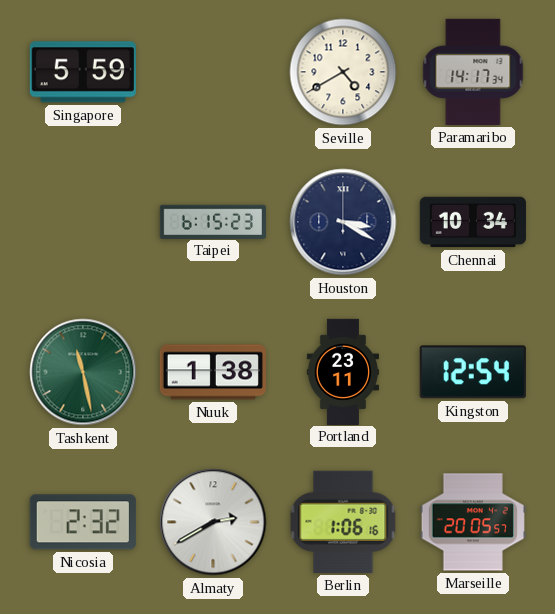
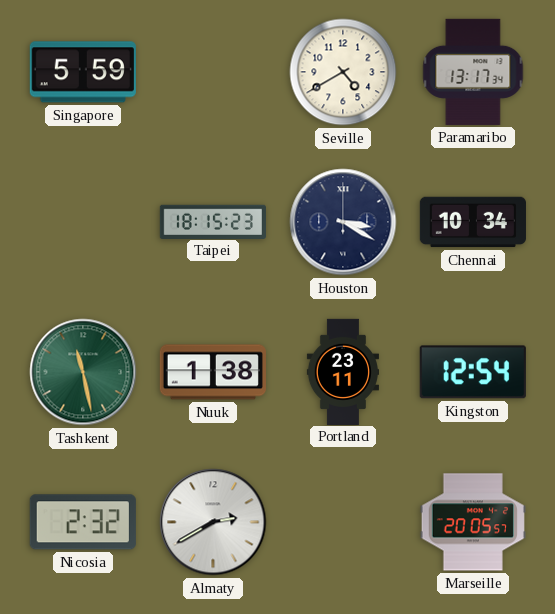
Paramaribo: 14:17 -> 13:17 (473, 72)
Taipei: 6:15 -> 18:15 (213, 221)
Berlin: 1:06 -> none (343, 522)
